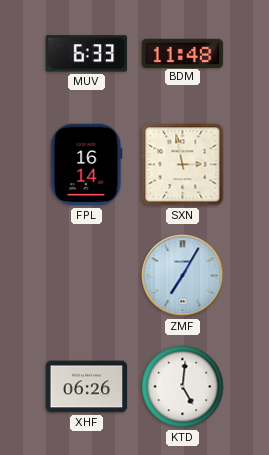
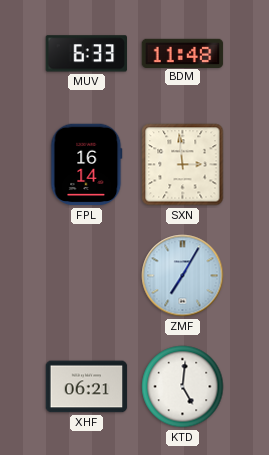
SXN: 2:58 -> 2:59 (183, 165)
XHF: 06:26 -> 06:21 (87, 387)
